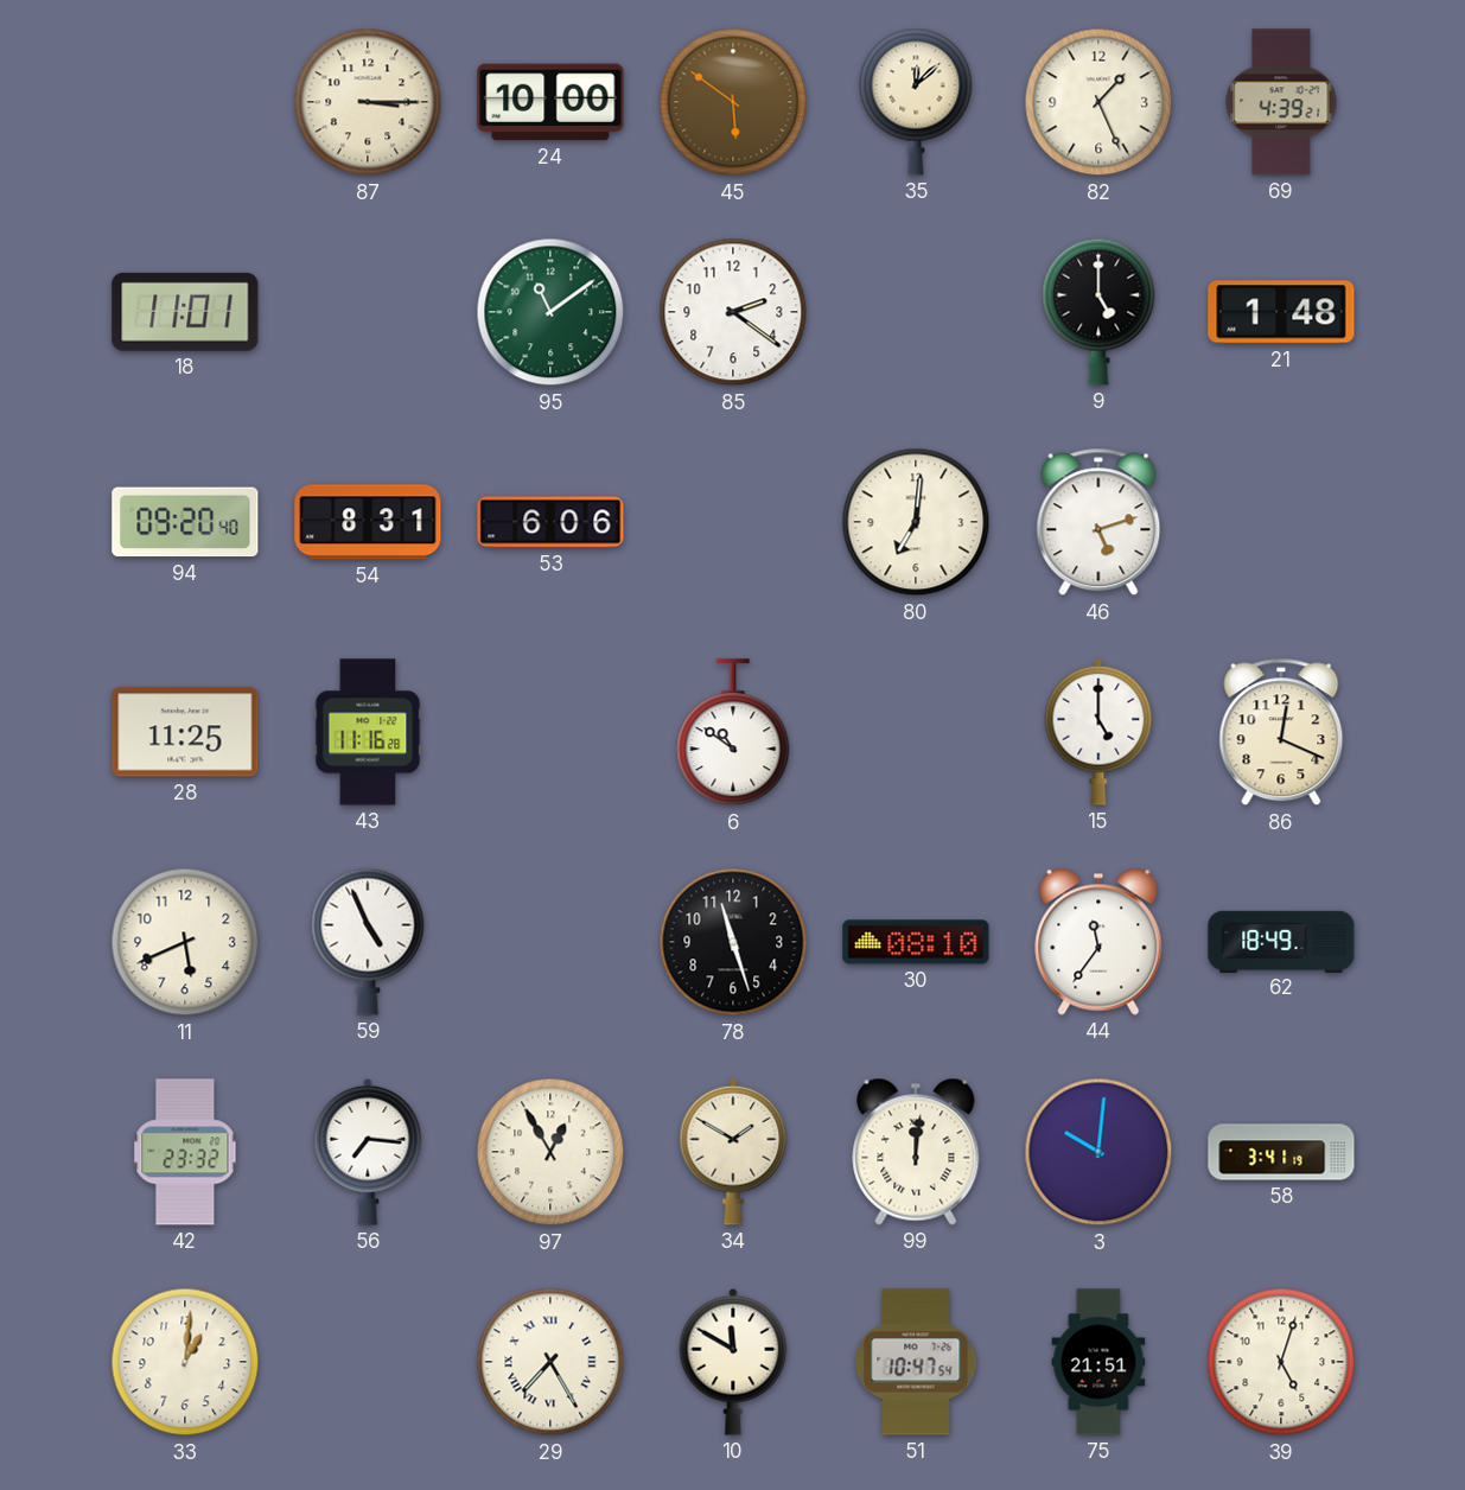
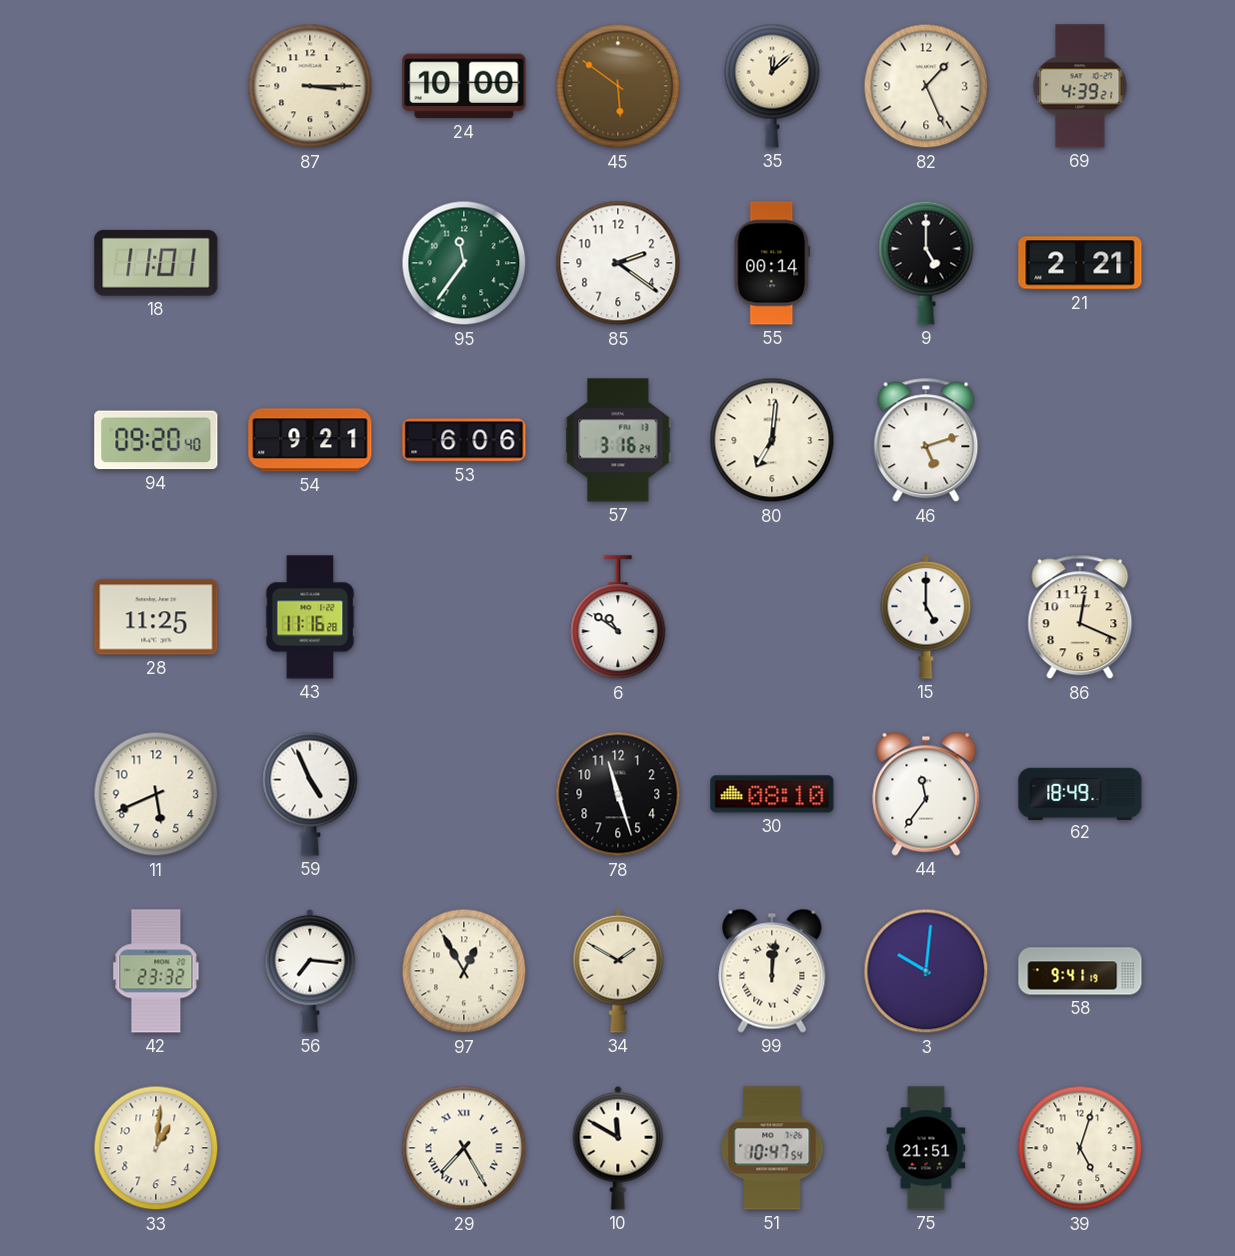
95: 11:09 -> 11:36 (464, 263)
55: none -> 00:14 (772, 263)
21: 1:48 -> 2:21 (1080, 263)
54: 8:31 -> 9:21 (310, 440)
57: none -> 3:16 (618, 440)
58: 3:41 -> 9:41 (1080, 971)
